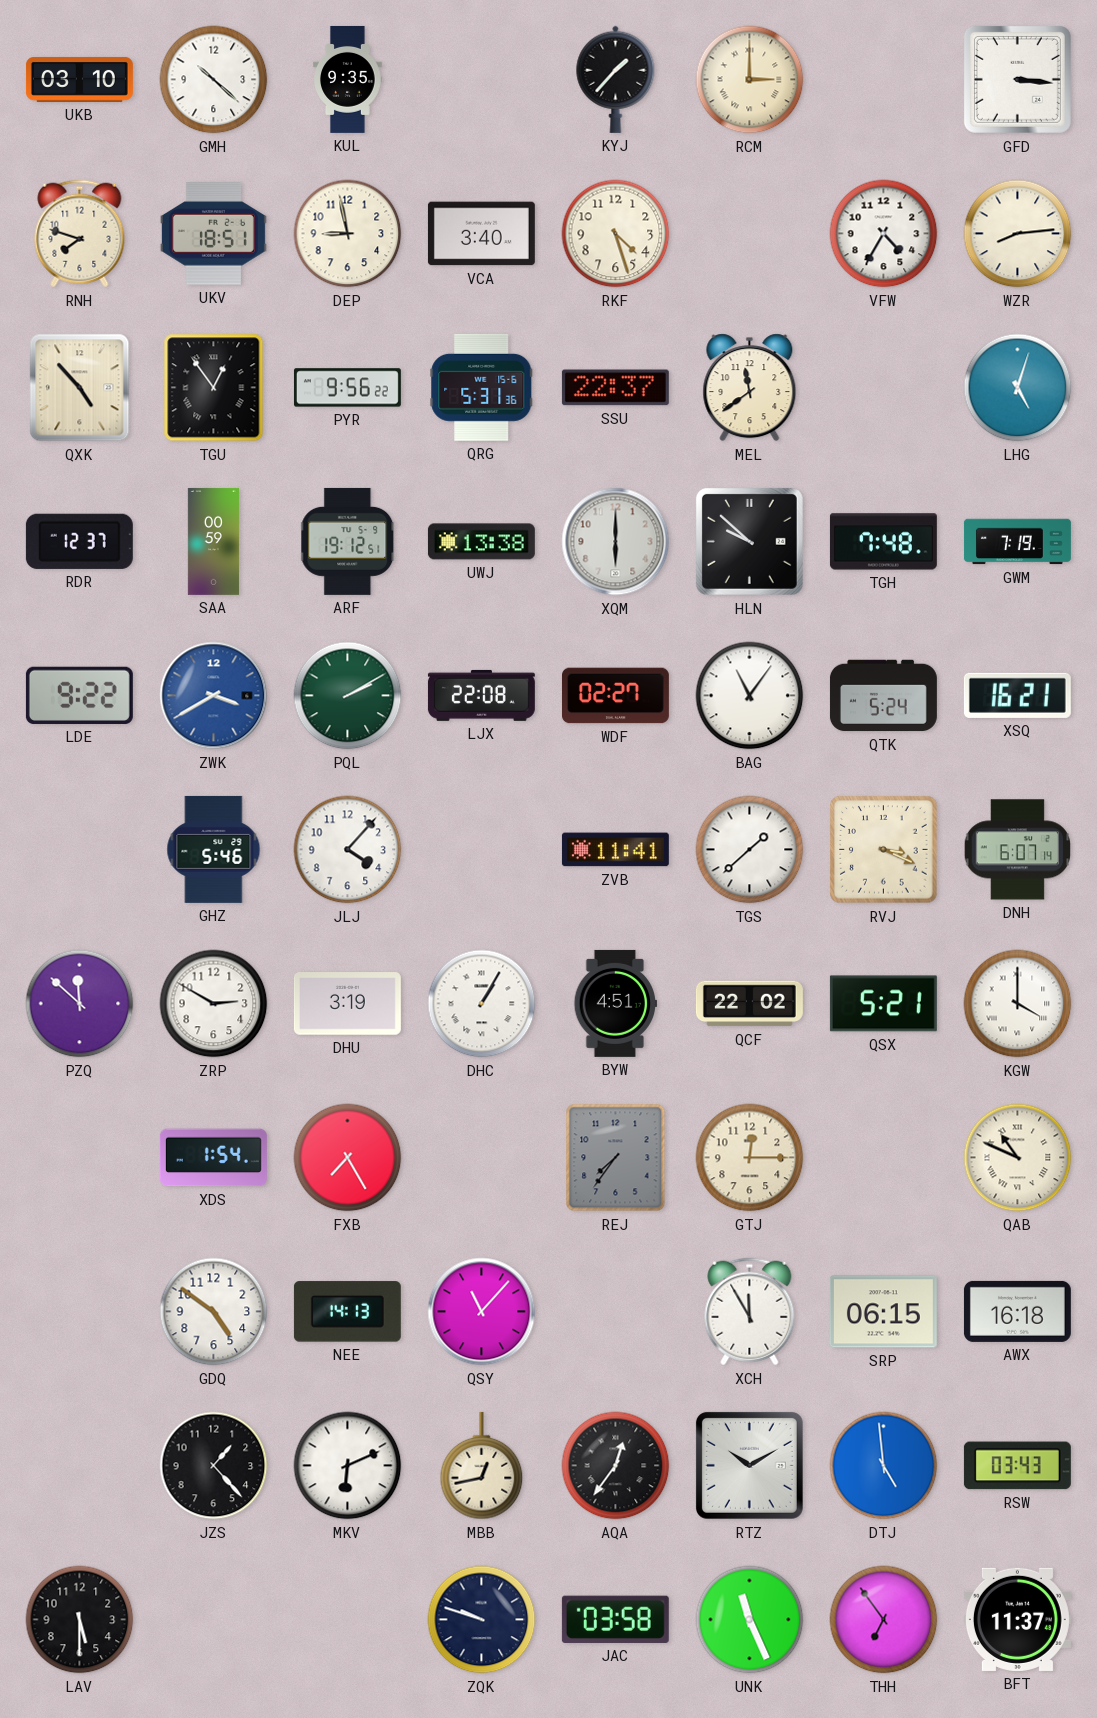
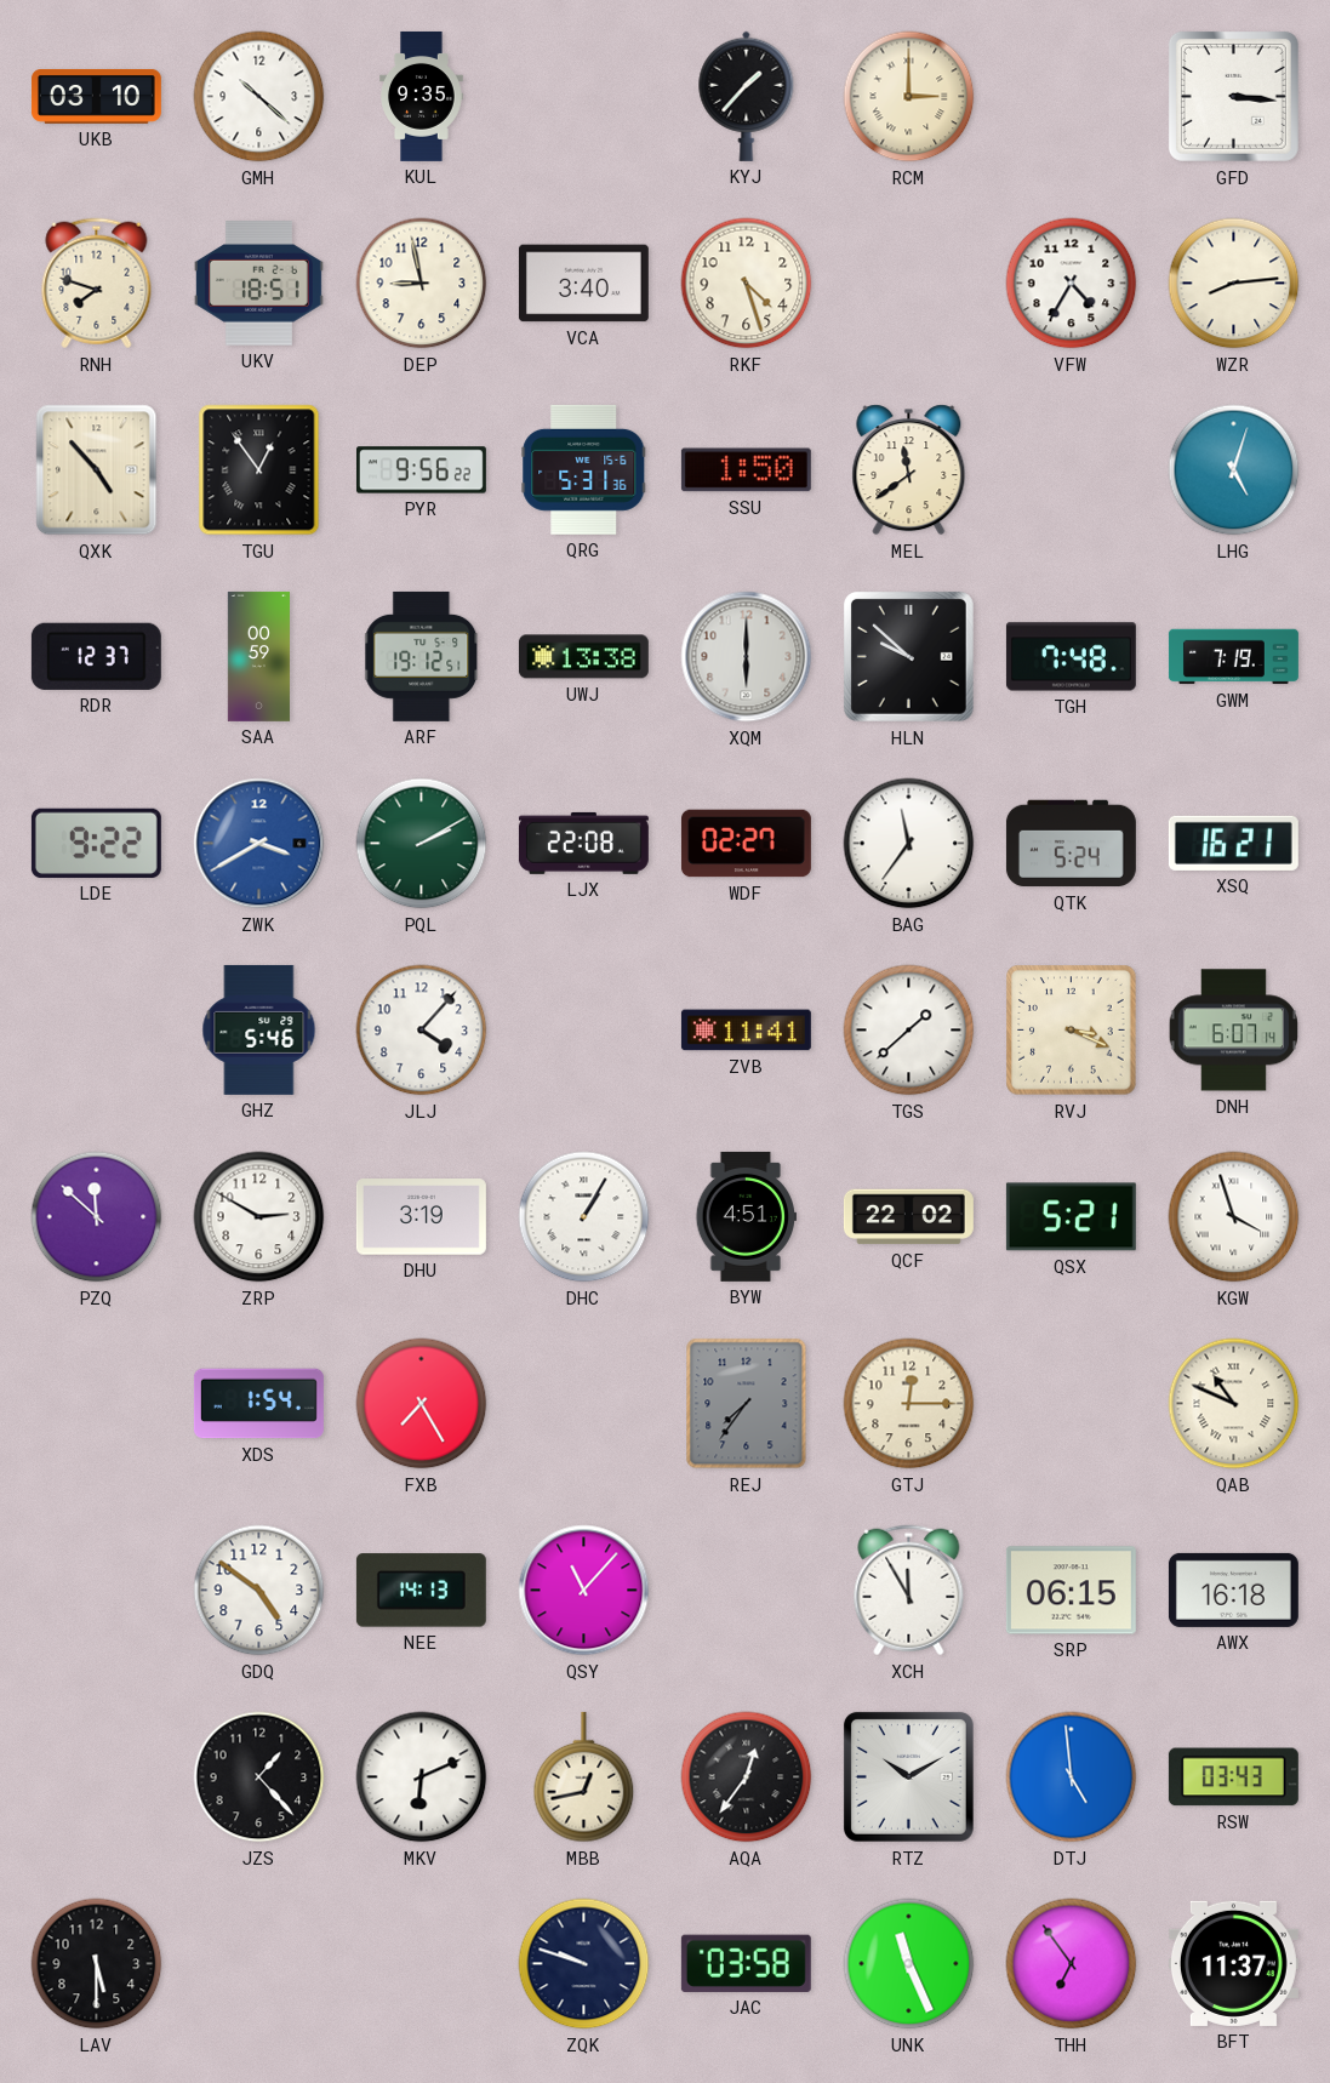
SSU: 22:37 -> 1:50 (746, 470)
BAG: 11:06 -> 11:36 (909, 844)
KGW: 4:00 -> 3:57 (1234, 1217)
